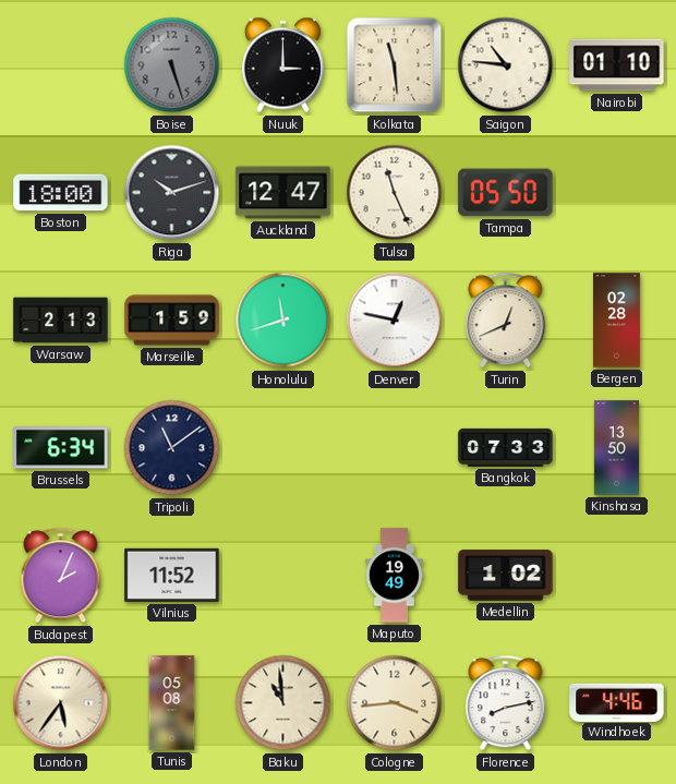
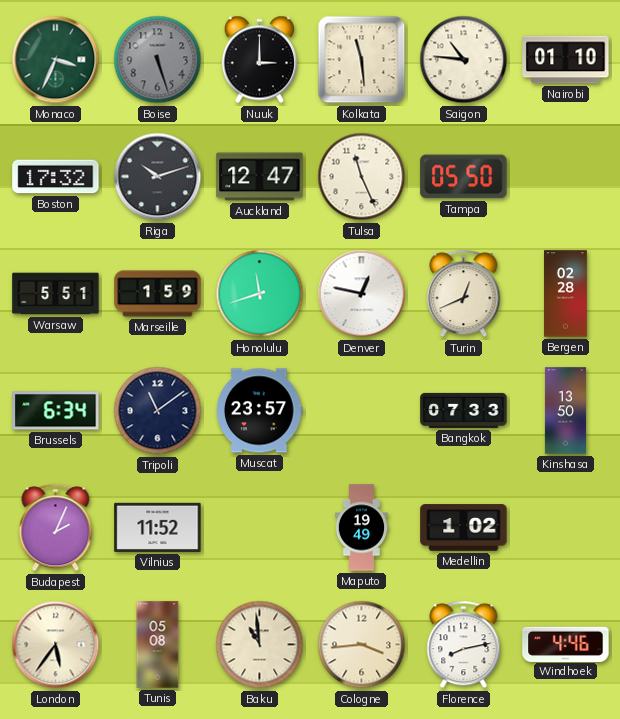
Monaco: none -> 3:34 (56, 60)
Boston: 18:00 -> 17:32 (56, 177)
Warsaw: 2:13 -> 5:51 (56, 294)
Muscat: none -> 23:57 (260, 411)
